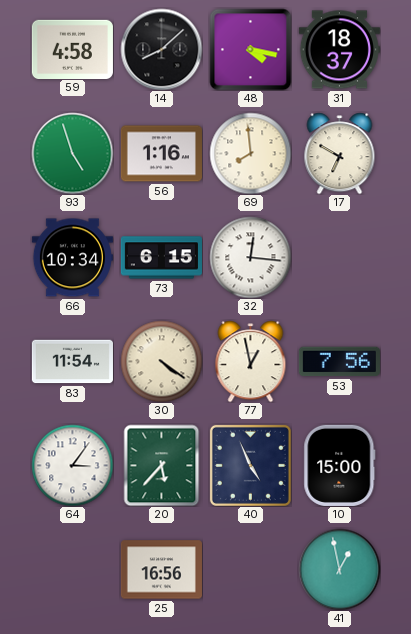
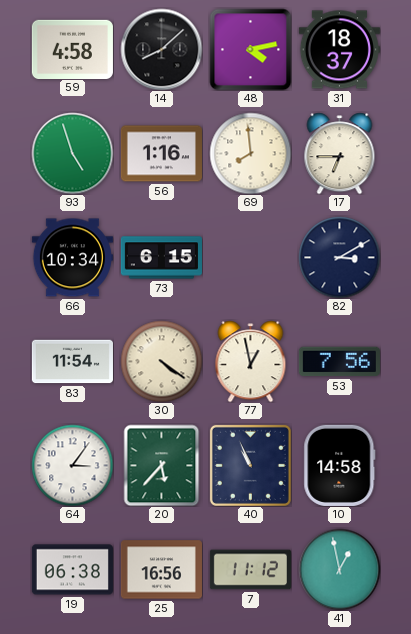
48: 4:17 -> 4:13 (250, 49)
17: 6:50 -> 6:45 (340, 153)
32: 12:16 -> none (250, 257)
82: none -> 3:10 (339, 257)
40: 4:56 -> 10:56 (250, 465)
10: 15:00 -> 14:58 (340, 465)
19: none -> 06:38 (72, 570)
7: none -> 11:12 (250, 570)
